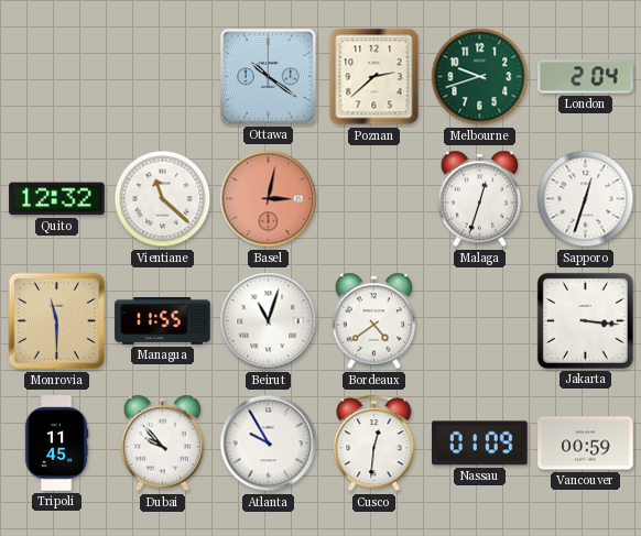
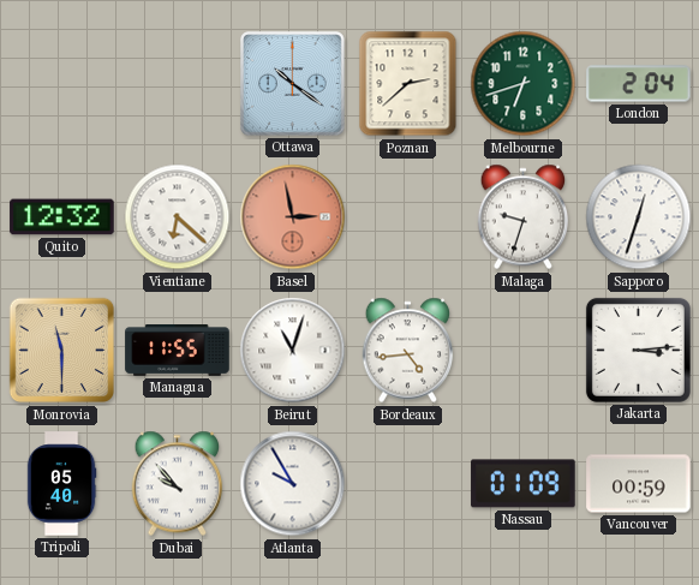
Melbourne: 9:42 -> 6:42 (524, 84)
Vientiane: 11:22 -> 6:22 (178, 217)
Basel: 3:02 -> 2:58 (293, 217)
Malaga: 12:33 -> 9:33 (524, 217)
Bordeaux: 4:39 -> 4:44 (408, 351)
Jakarta: 3:16 -> 3:14 (638, 350)
Tripoli: 11:45 -> 05:40 (61, 484)
Cusco: 12:31 -> none (374, 444)
